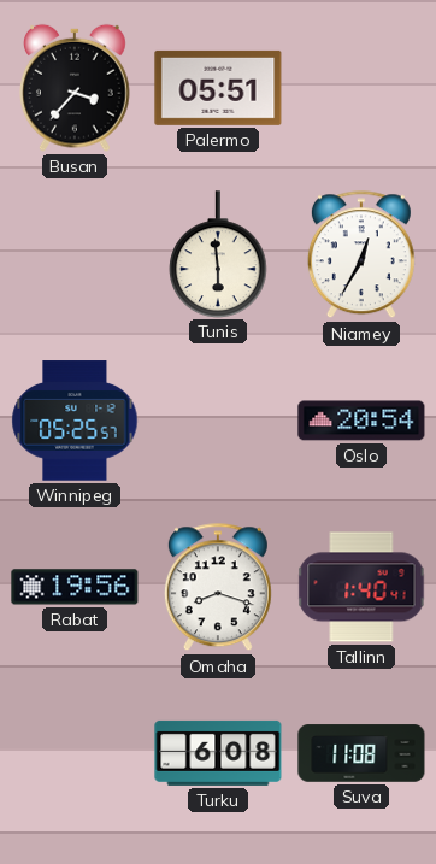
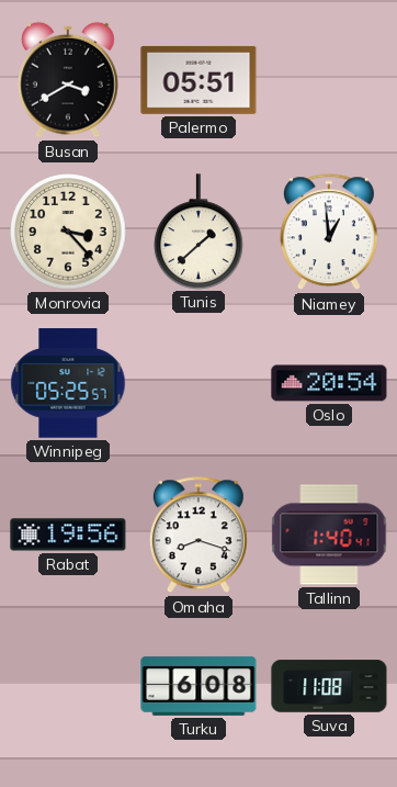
Busan: 3:37 -> 3:40 (69, 80)
Monrovia: none -> 3:23 (68, 232)
Tunis: 5:59 -> 1:38 (198, 232)
Niamey: 12:35 -> 12:59 (329, 233)
